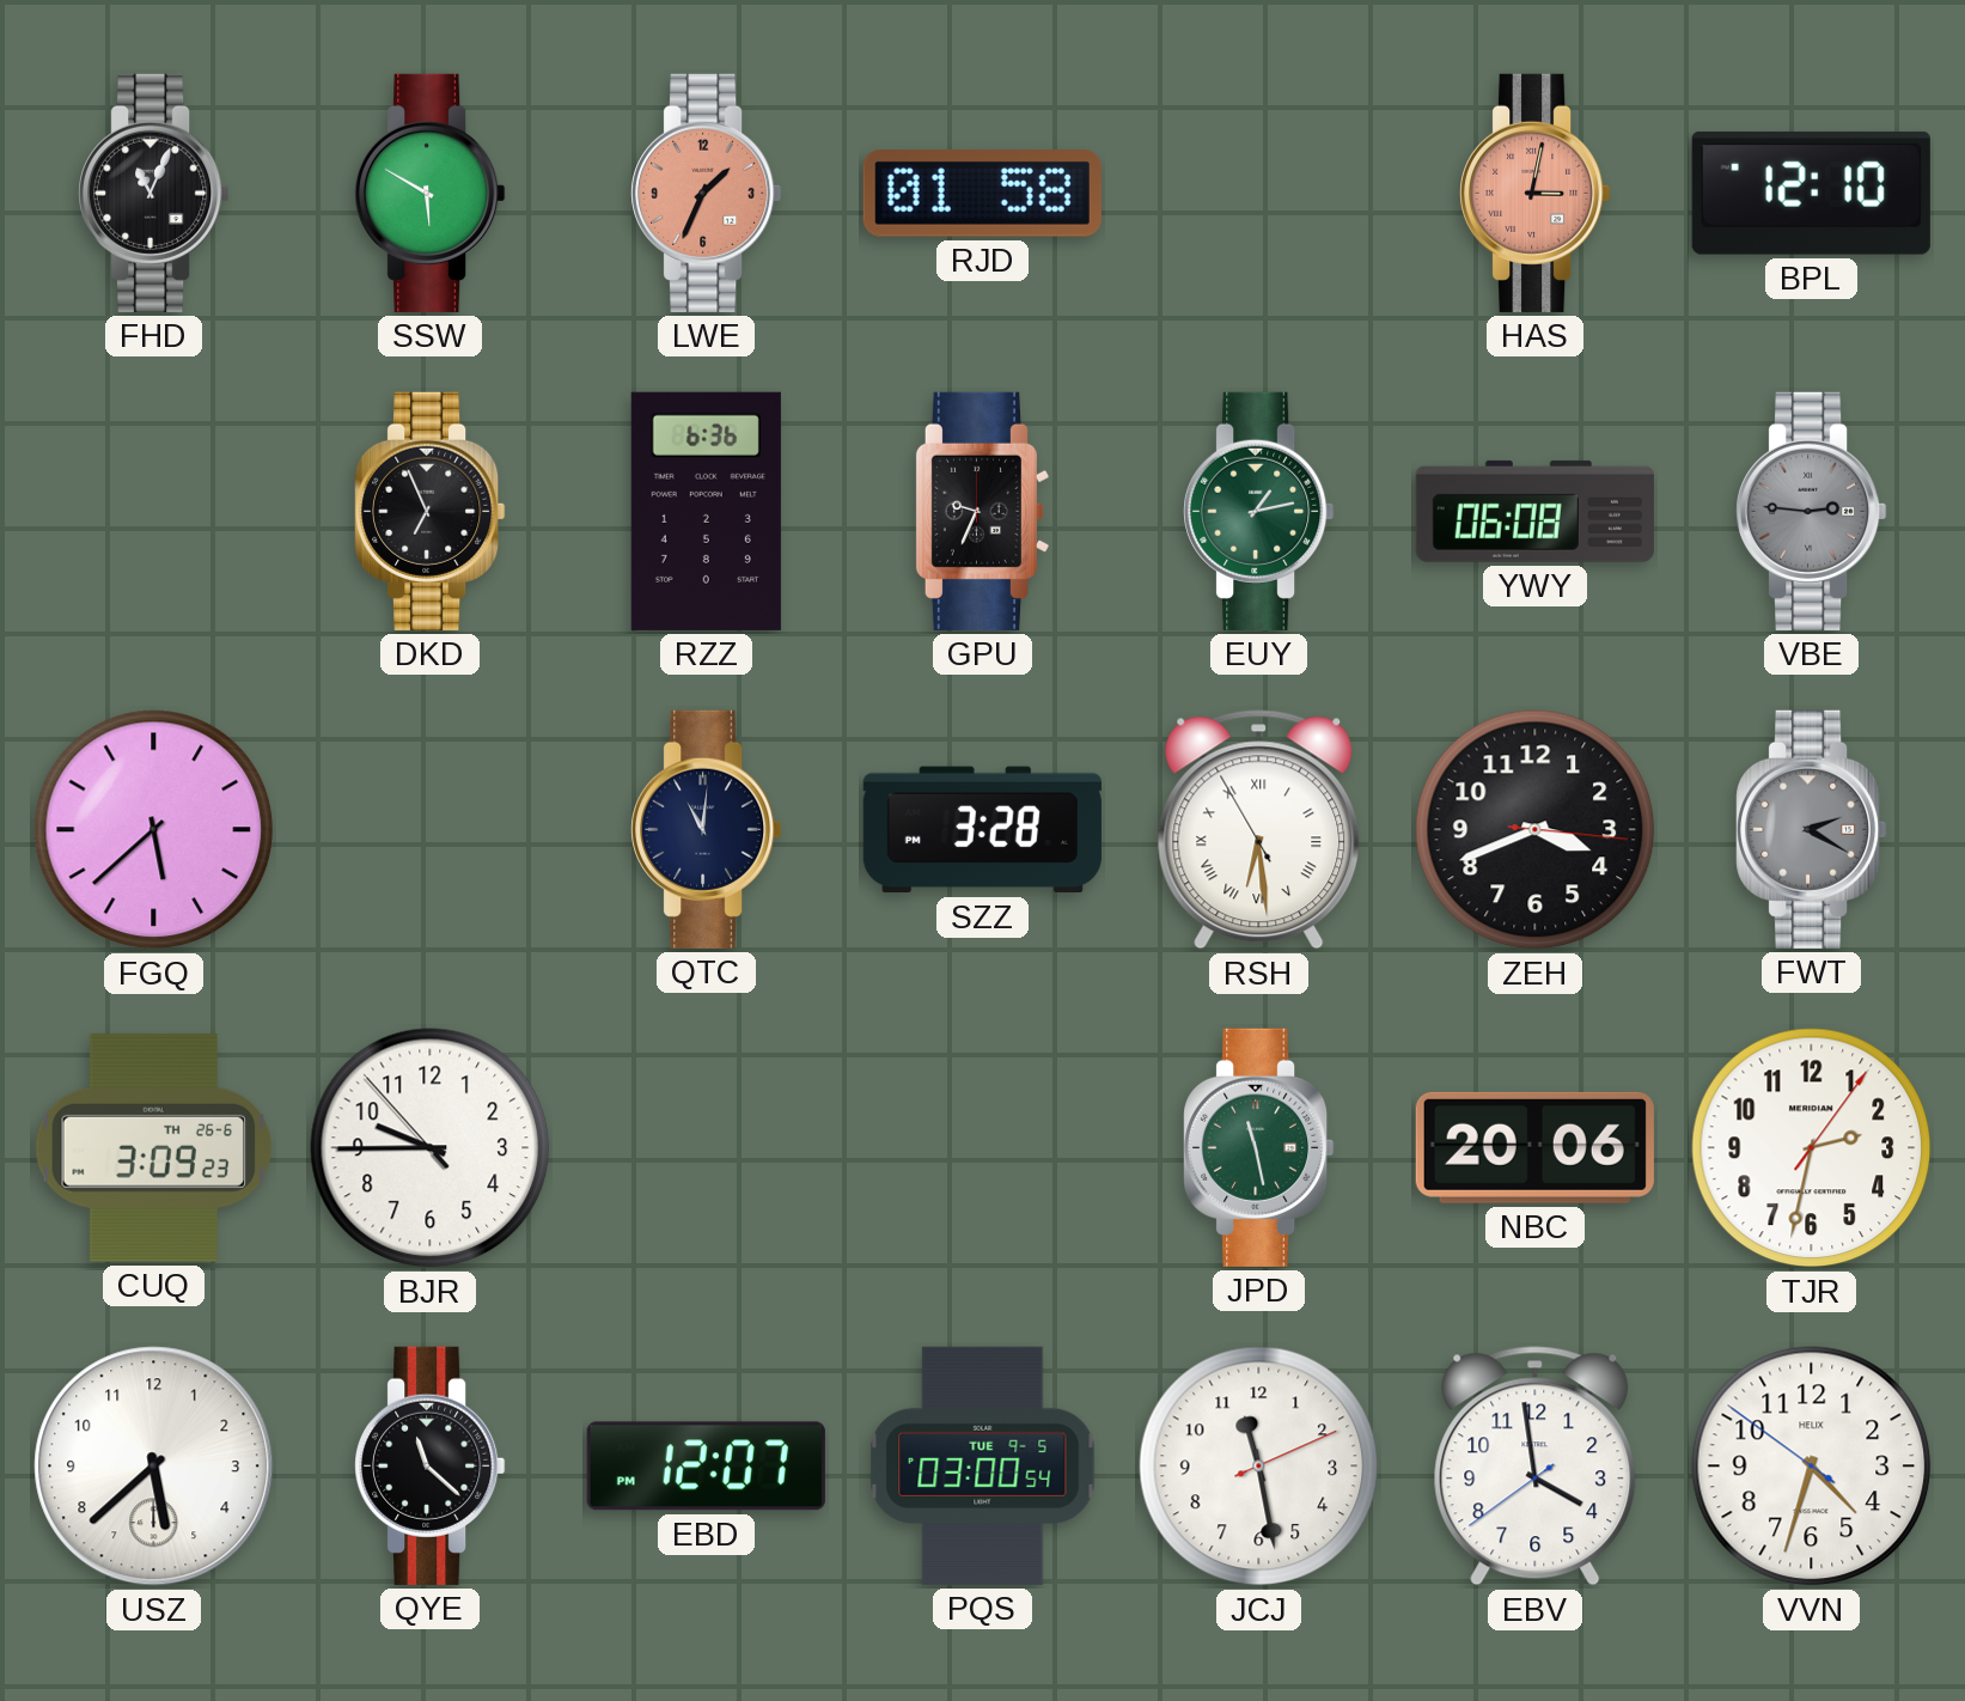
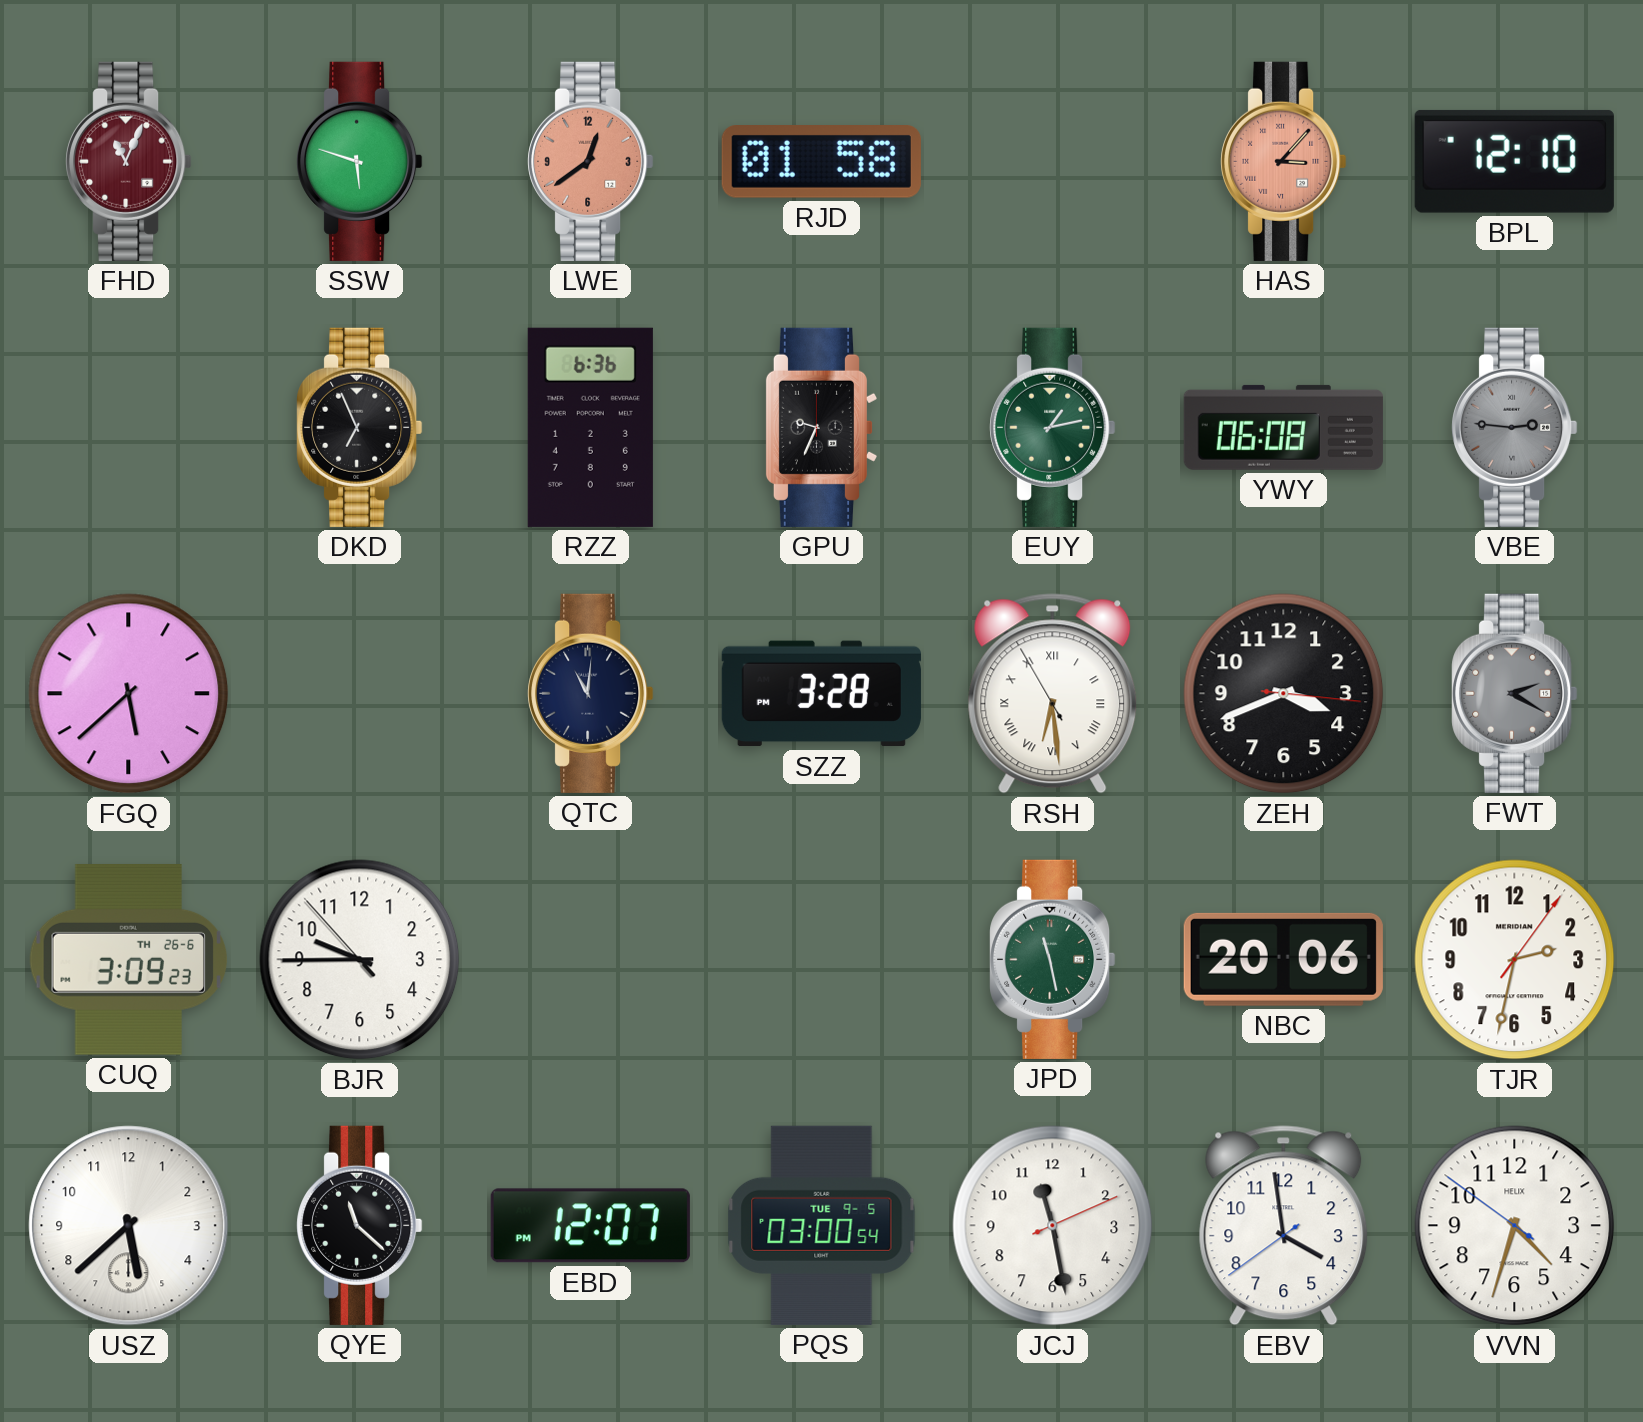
FHD dial: black -> burgundy (129, 161)
SSW: 5:50 -> 5:48 (360, 161)
LWE: 1:34 -> 12:39 (591, 161)
HAS: 3:02 -> 3:07 (1284, 161)
